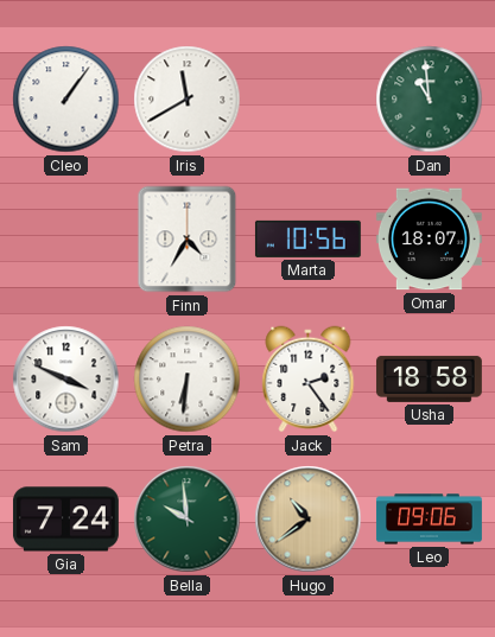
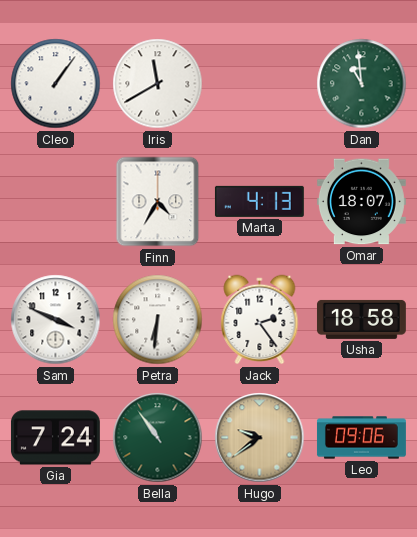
Marta: 10:56 -> 4:13 (259, 201)
Bella: 9:59 -> 10:54 (158, 438)
Hugo: 10:39 -> 9:39 (260, 438)
